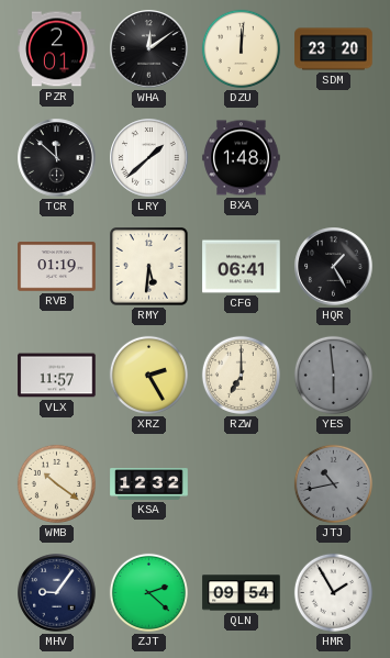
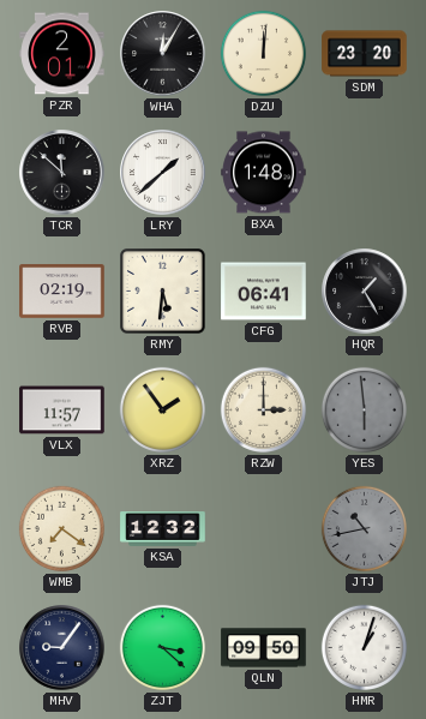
WHA: 12:09 -> 12:05 (163, 54)
RVB: 01:19 -> 02:19 (62, 292)
XRZ: 2:25 -> 1:54 (162, 409)
RZW: 7:00 -> 3:00 (263, 409)
WMB: 10:21 -> 7:21 (61, 528)
ZJT: 2:22 -> 3:22 (162, 647)
QLN: 09:54 -> 09:50 (264, 648)
HMR: 1:55 -> 1:03 (364, 647)
